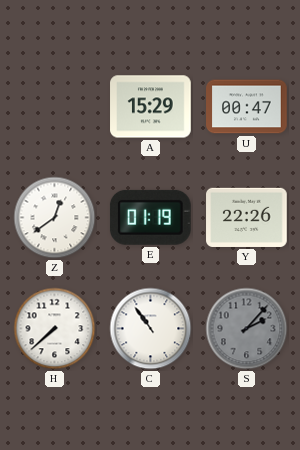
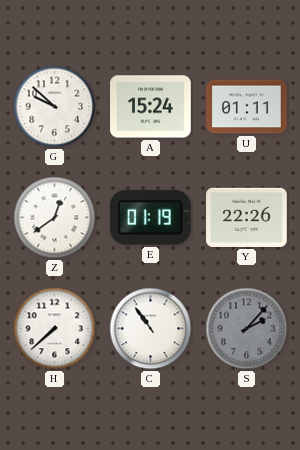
G: none -> 9:52 (55, 107)
A: 15:29 -> 15:24 (151, 107)
U: 00:47 -> 01:11 (247, 107)
